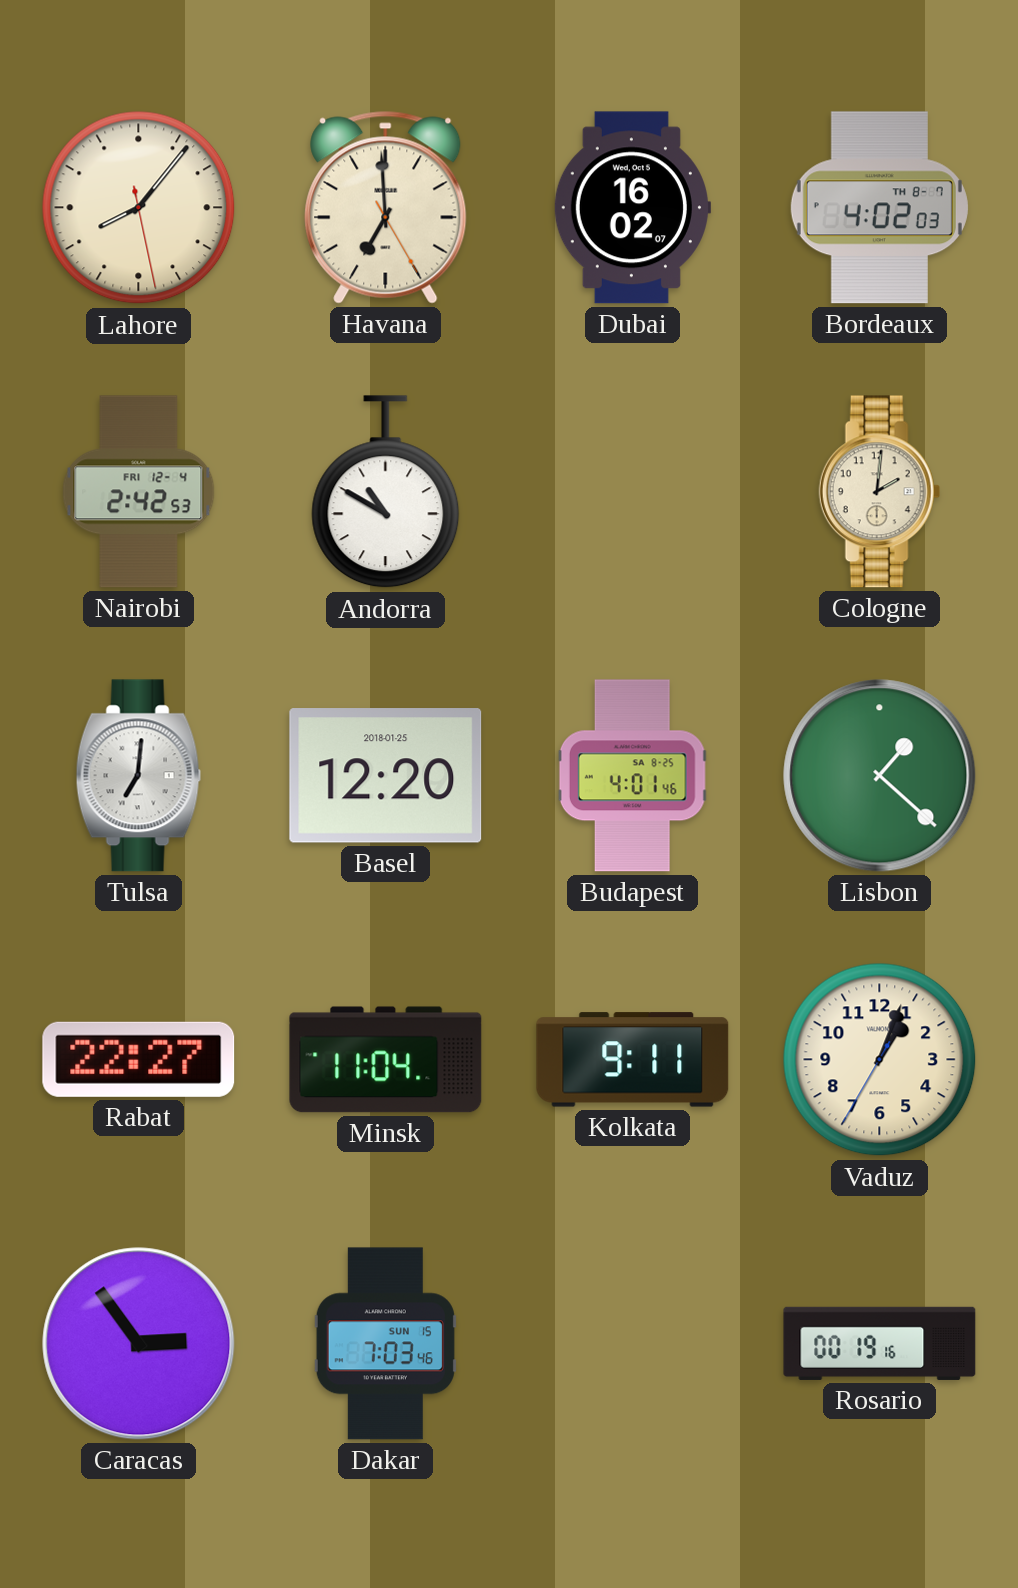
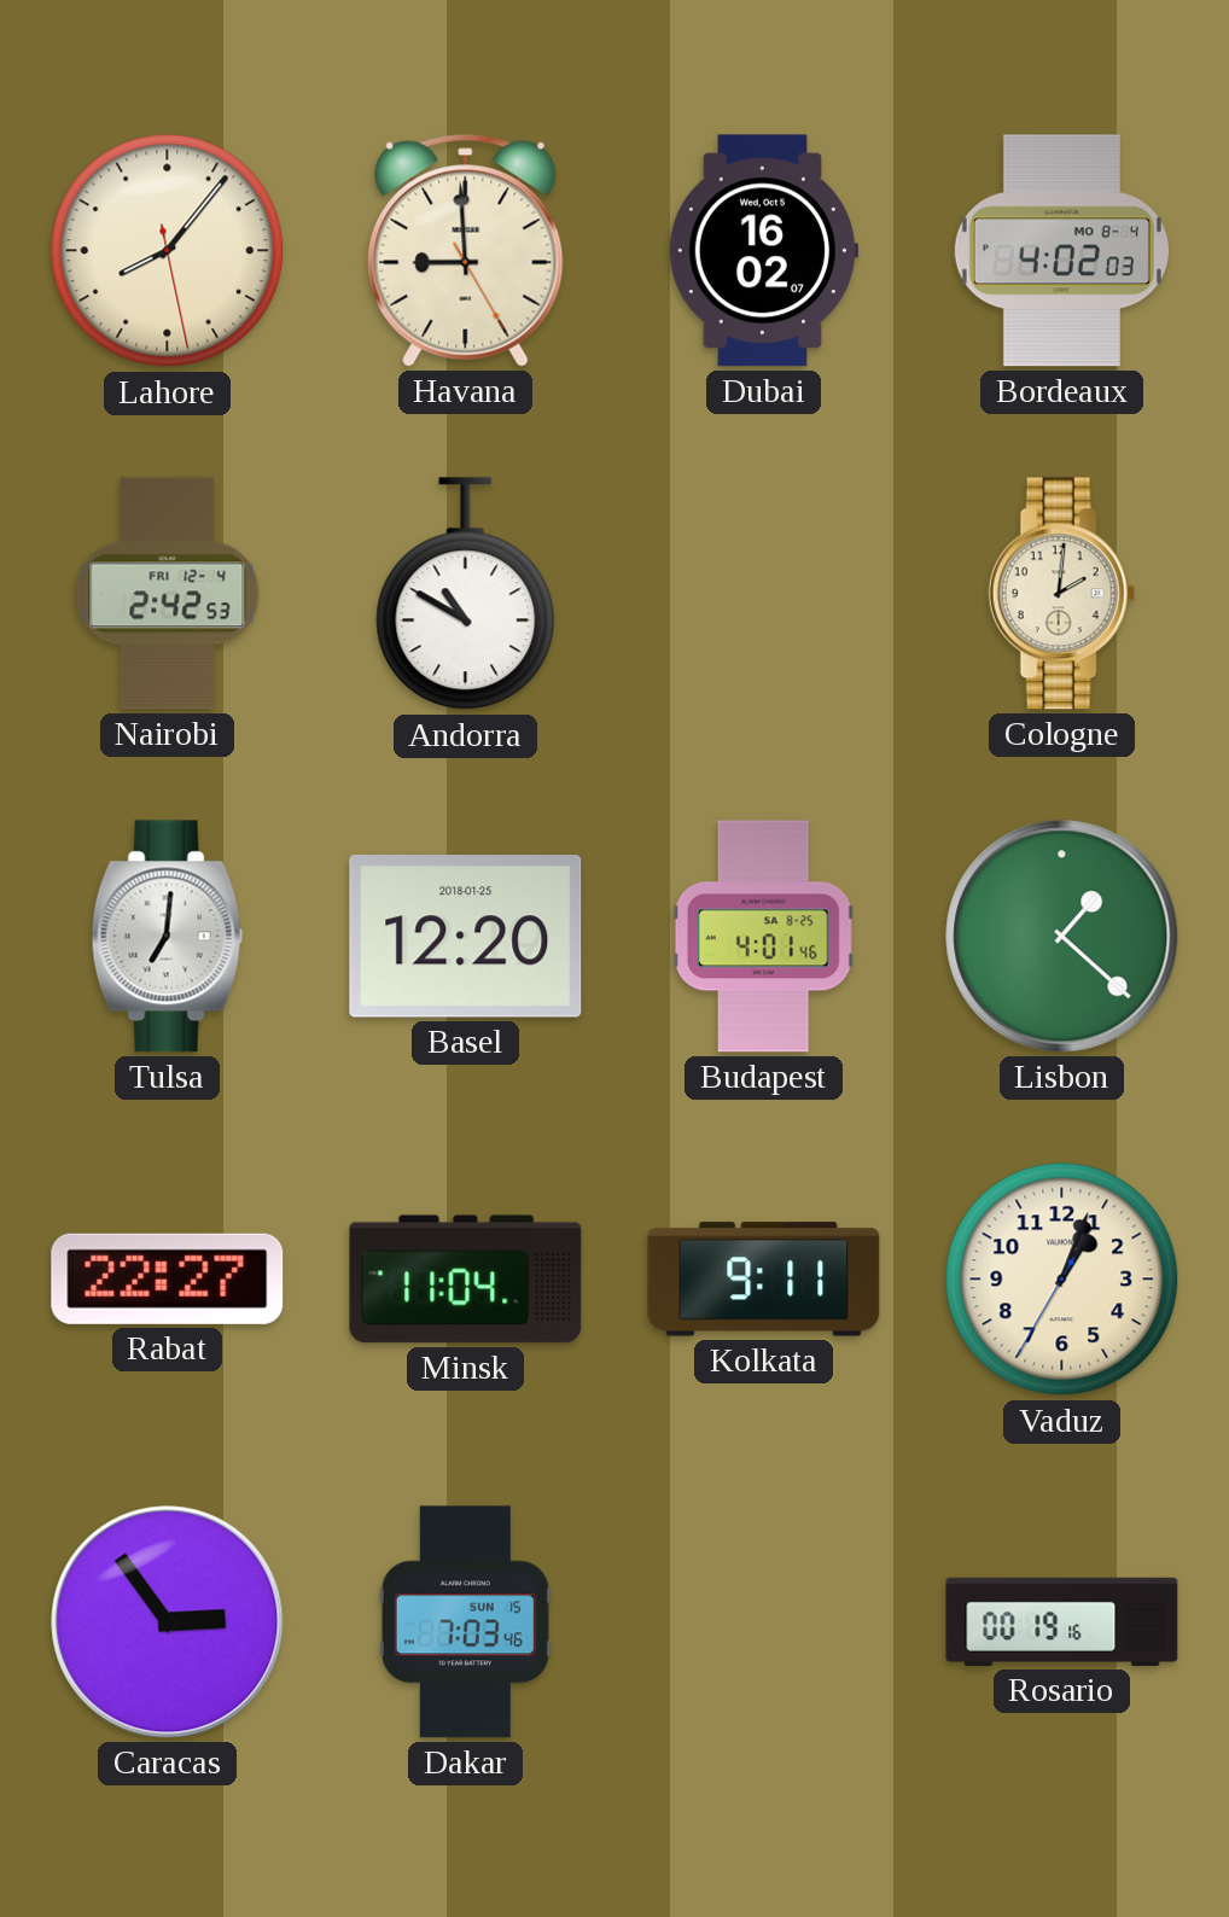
Havana: 6:59 -> 8:59 (466, 250)
Bordeaux date: TH 8-7 -> MO 8-4 (1061, 251)
